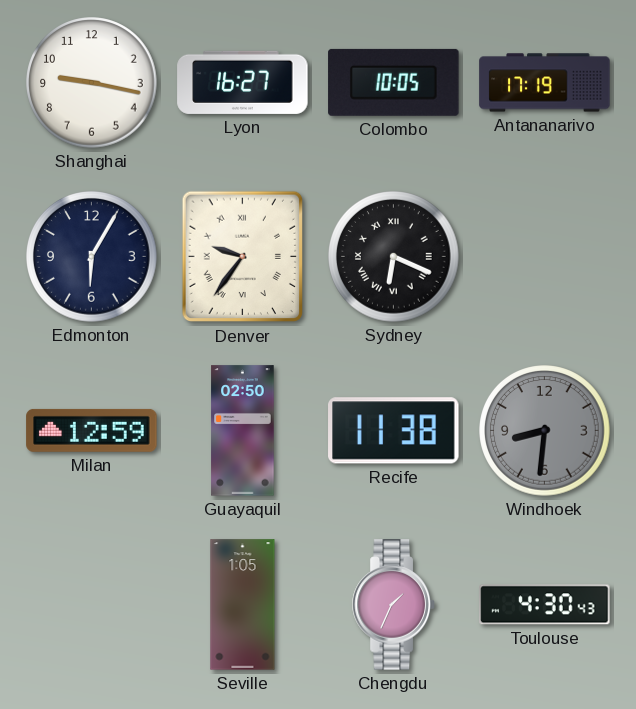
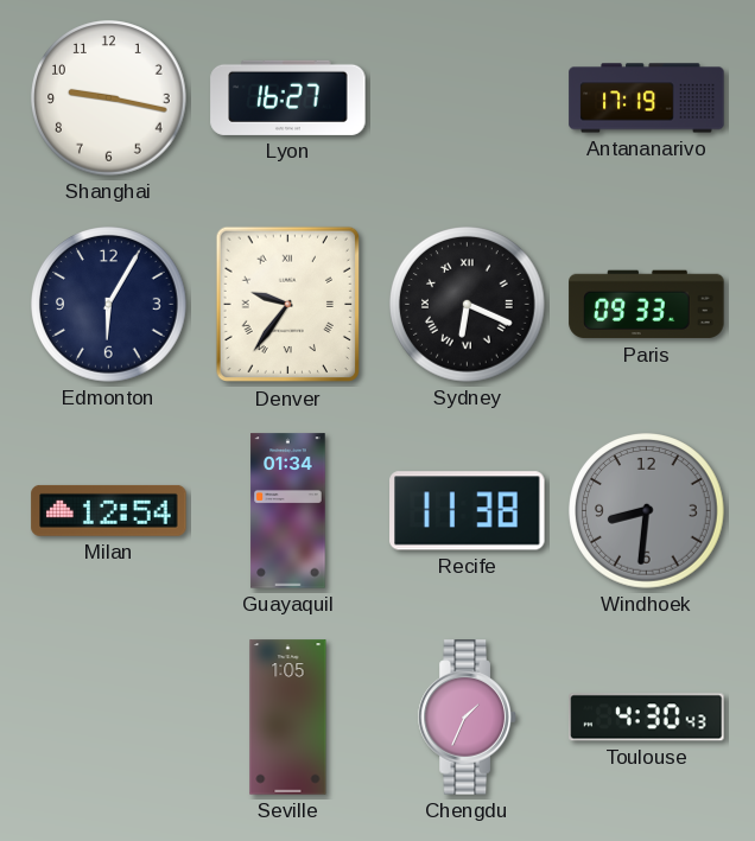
Colombo: 10:05 -> none (394, 82)
Paris: none -> 09:33 (647, 305)
Milan: 12:59 -> 12:54 (109, 510)
Guayaquil: 02:50 -> 01:34 (288, 511)
